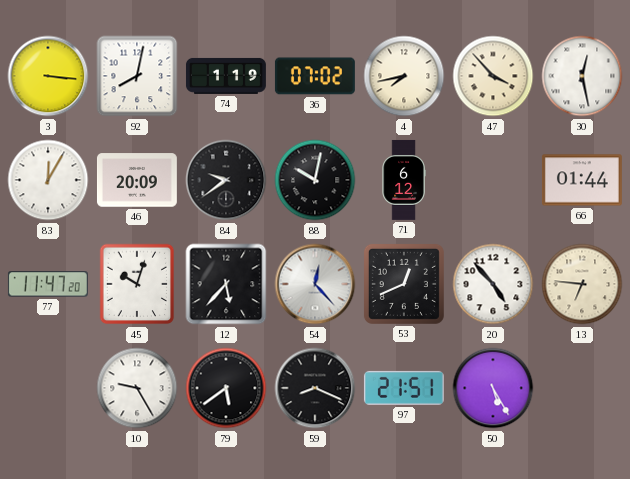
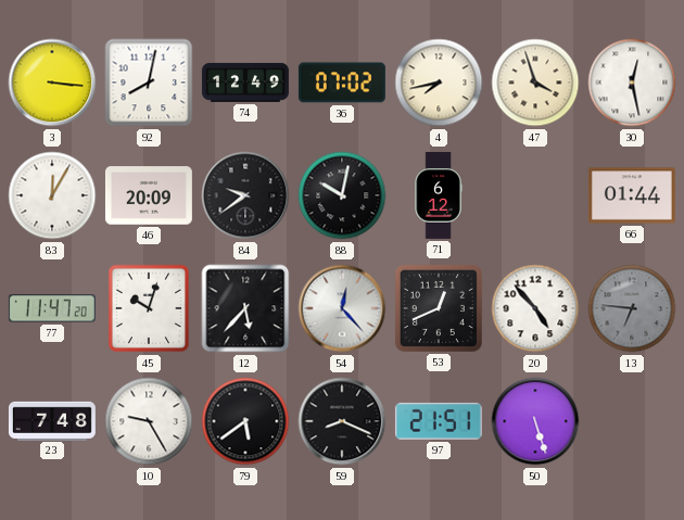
74: 1:19 -> 12:49 (245, 83)
47: 3:53 -> 3:57 (535, 83)
13 dial: cream -> grey (632, 308)
23: none -> 7:48 (52, 420)
50: 5:25 -> 5:27 (535, 421)
